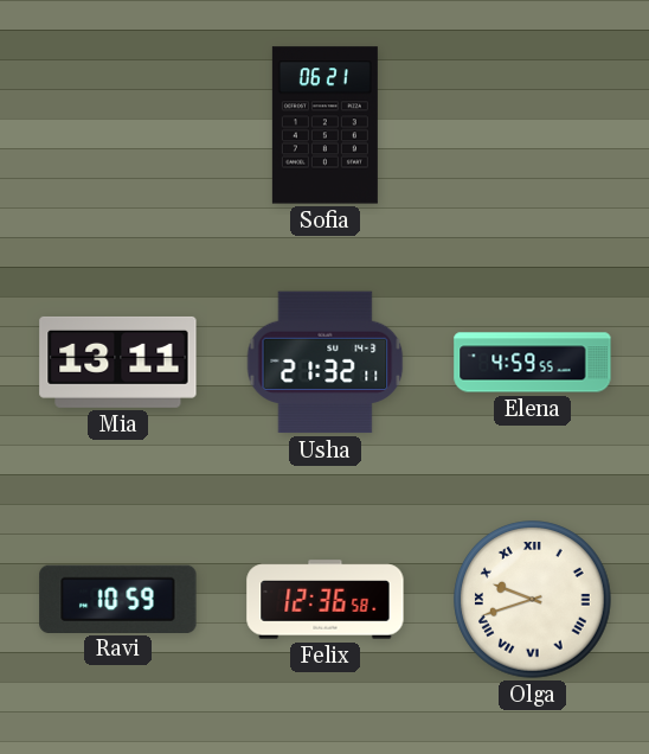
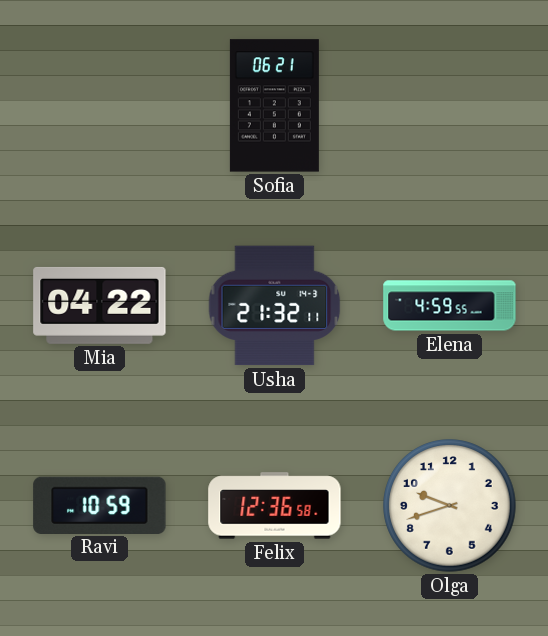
Mia: 13:11 -> 04:22 (100, 305)
Olga numerals: Roman -> Arabic (450, 506)
